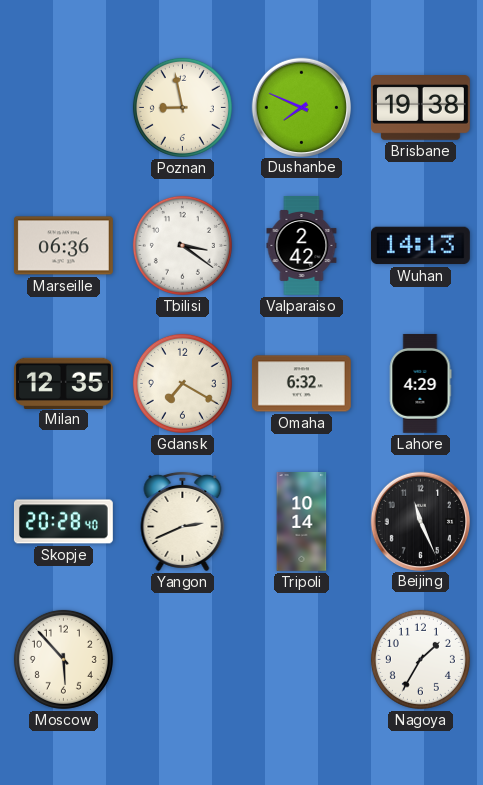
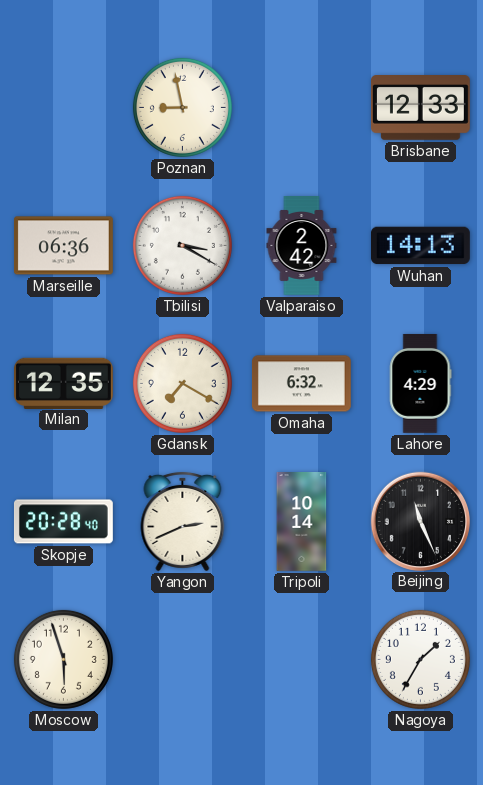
Dushanbe: 7:49 -> none (301, 107)
Brisbane: 19:38 -> 12:33 (420, 108)
Tbilisi: 3:21 -> 3:20 (182, 245)
Moscow: 5:53 -> 5:57 (63, 659)
